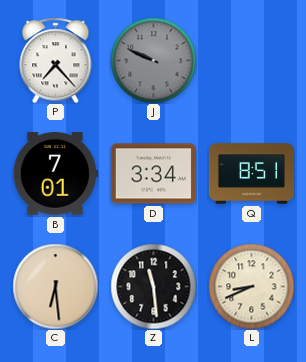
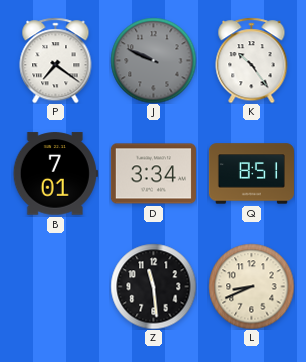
P: 7:23 -> 7:21 (56, 60)
K: none -> 10:24 (252, 60)
C: 6:29 -> none (55, 286)
